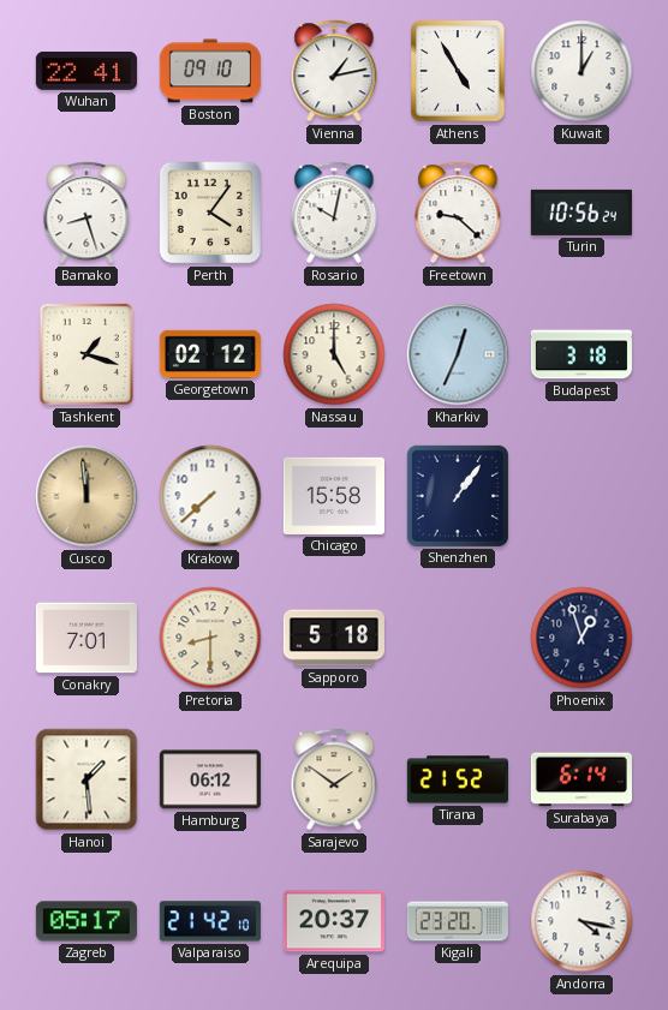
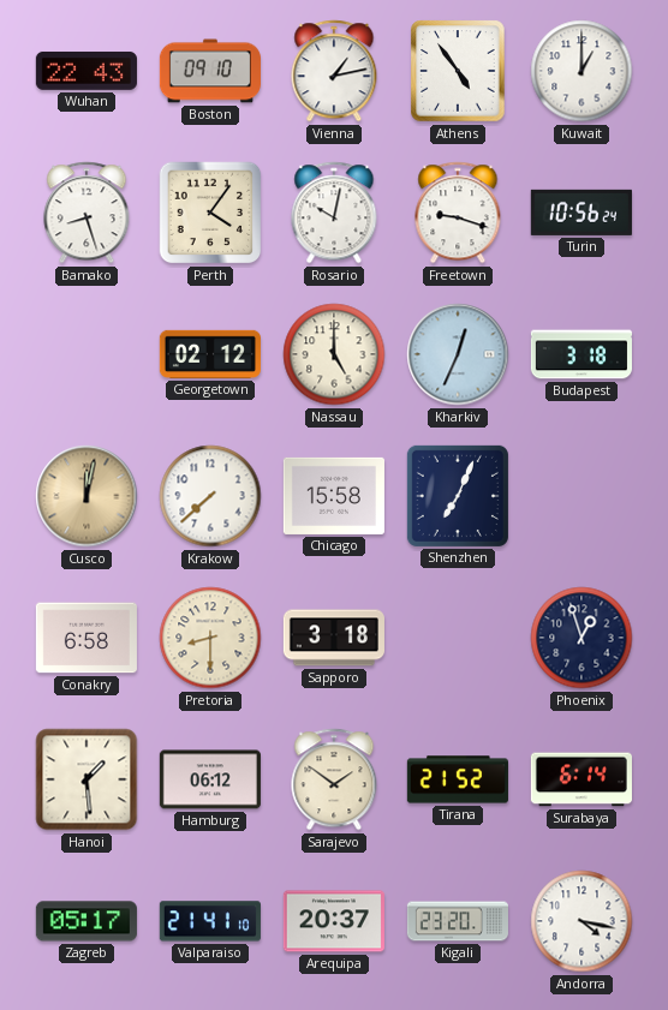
Wuhan: 22:41 -> 22:43 (87, 71)
Athens: 4:55 -> 4:54 (458, 71)
Freetown: 9:22 -> 9:18 (458, 213)
Tashkent: 1:18 -> none (87, 354)
Cusco: 11:59 -> 12:02 (87, 496)
Shenzhen: 1:06 -> 7:04 (458, 496)
Conakry: 7:01 -> 6:58 (87, 638)
Sapporo: 5:18 -> 3:18 (334, 638)
Valparaiso: 21:42 -> 21:41 (210, 921)
